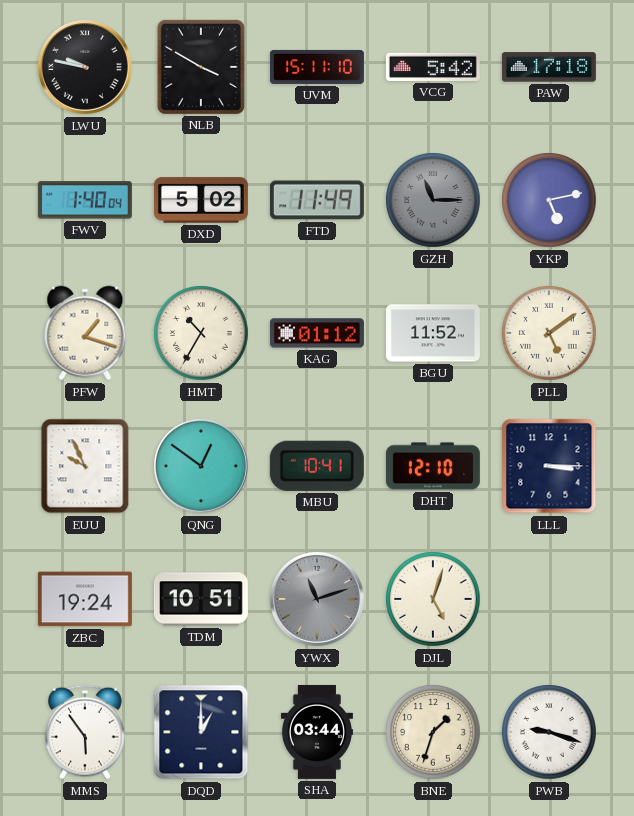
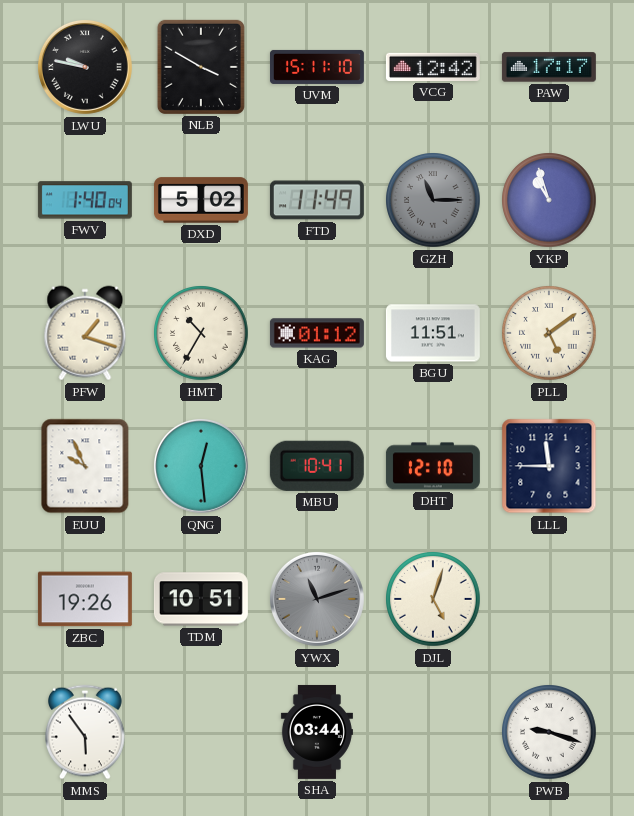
VCG: 5:42 -> 12:42 (433, 67)
PAW: 17:18 -> 17:17 (549, 67)
YKP: 5:13 -> 10:57 (549, 200)
BGU: 11:52 -> 11:51 (433, 333)
QNG: 12:51 -> 12:29 (201, 466)
LLL: 3:15 -> 11:45 (549, 466)
ZBC: 19:24 -> 19:26 (85, 599)
DQD: 1:00 -> none (201, 732)
BNE: 1:33 -> none (433, 732)
